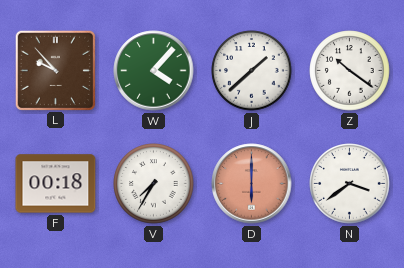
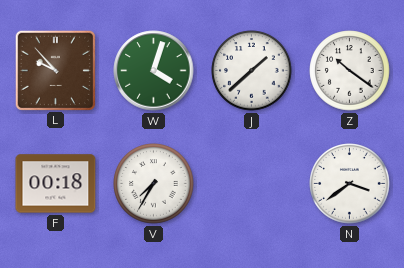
W: 4:07 -> 4:03 (154, 71)
D: 6:00 -> none (252, 184)
